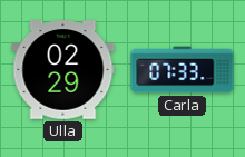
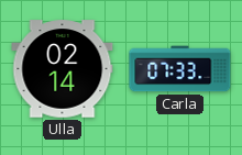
Ulla: 02:29 -> 02:14 (63, 69)
